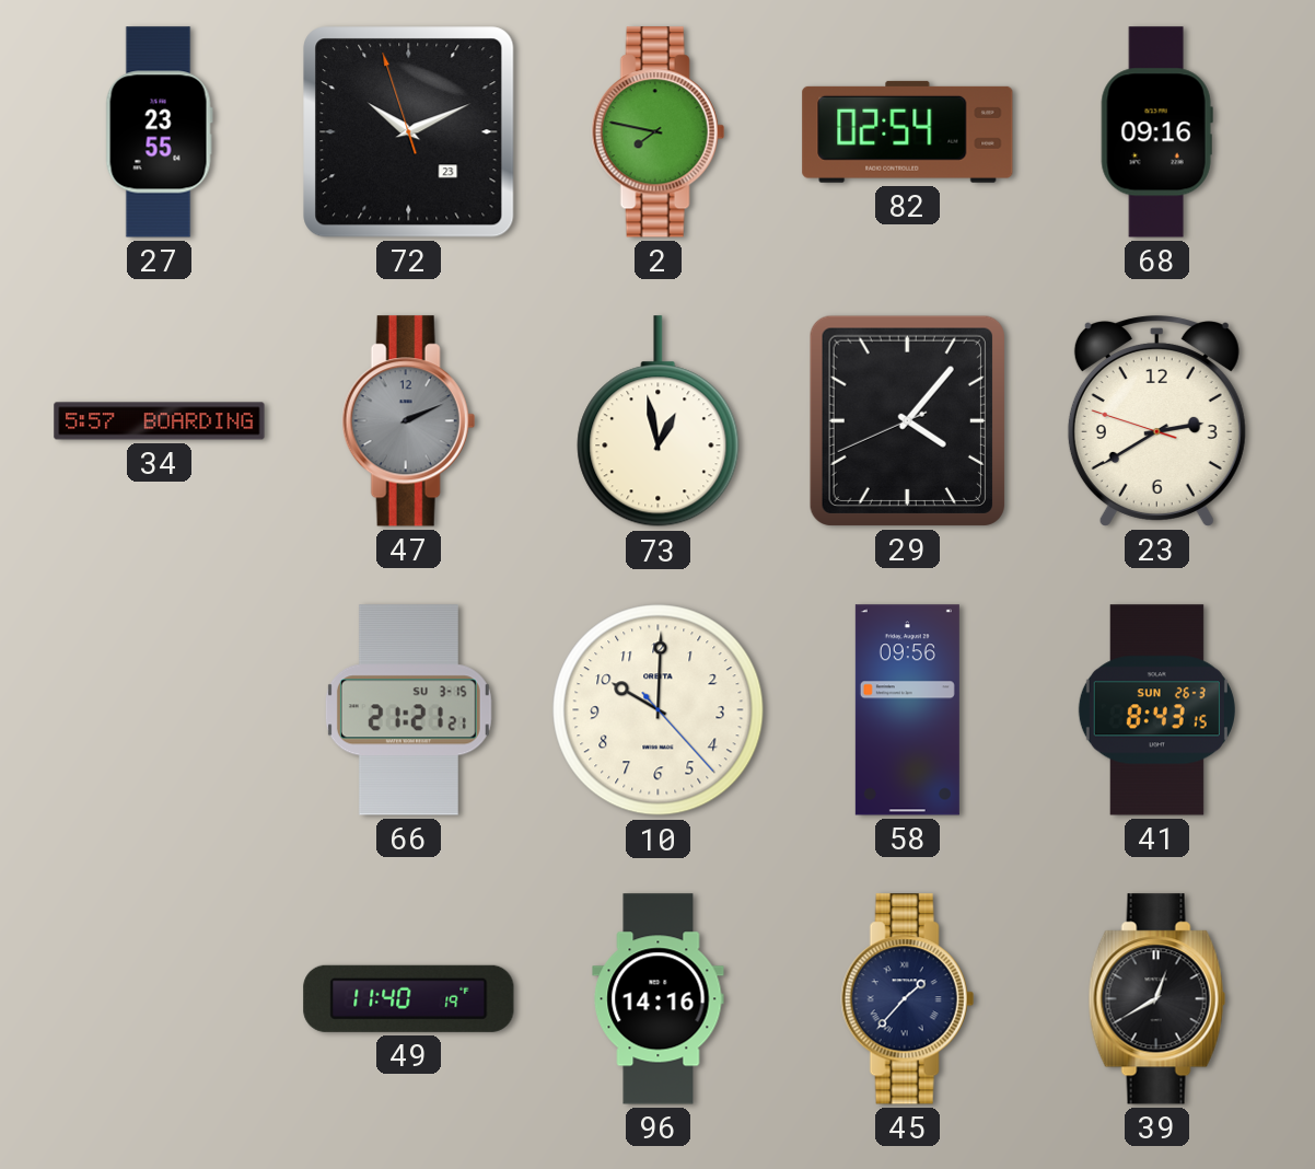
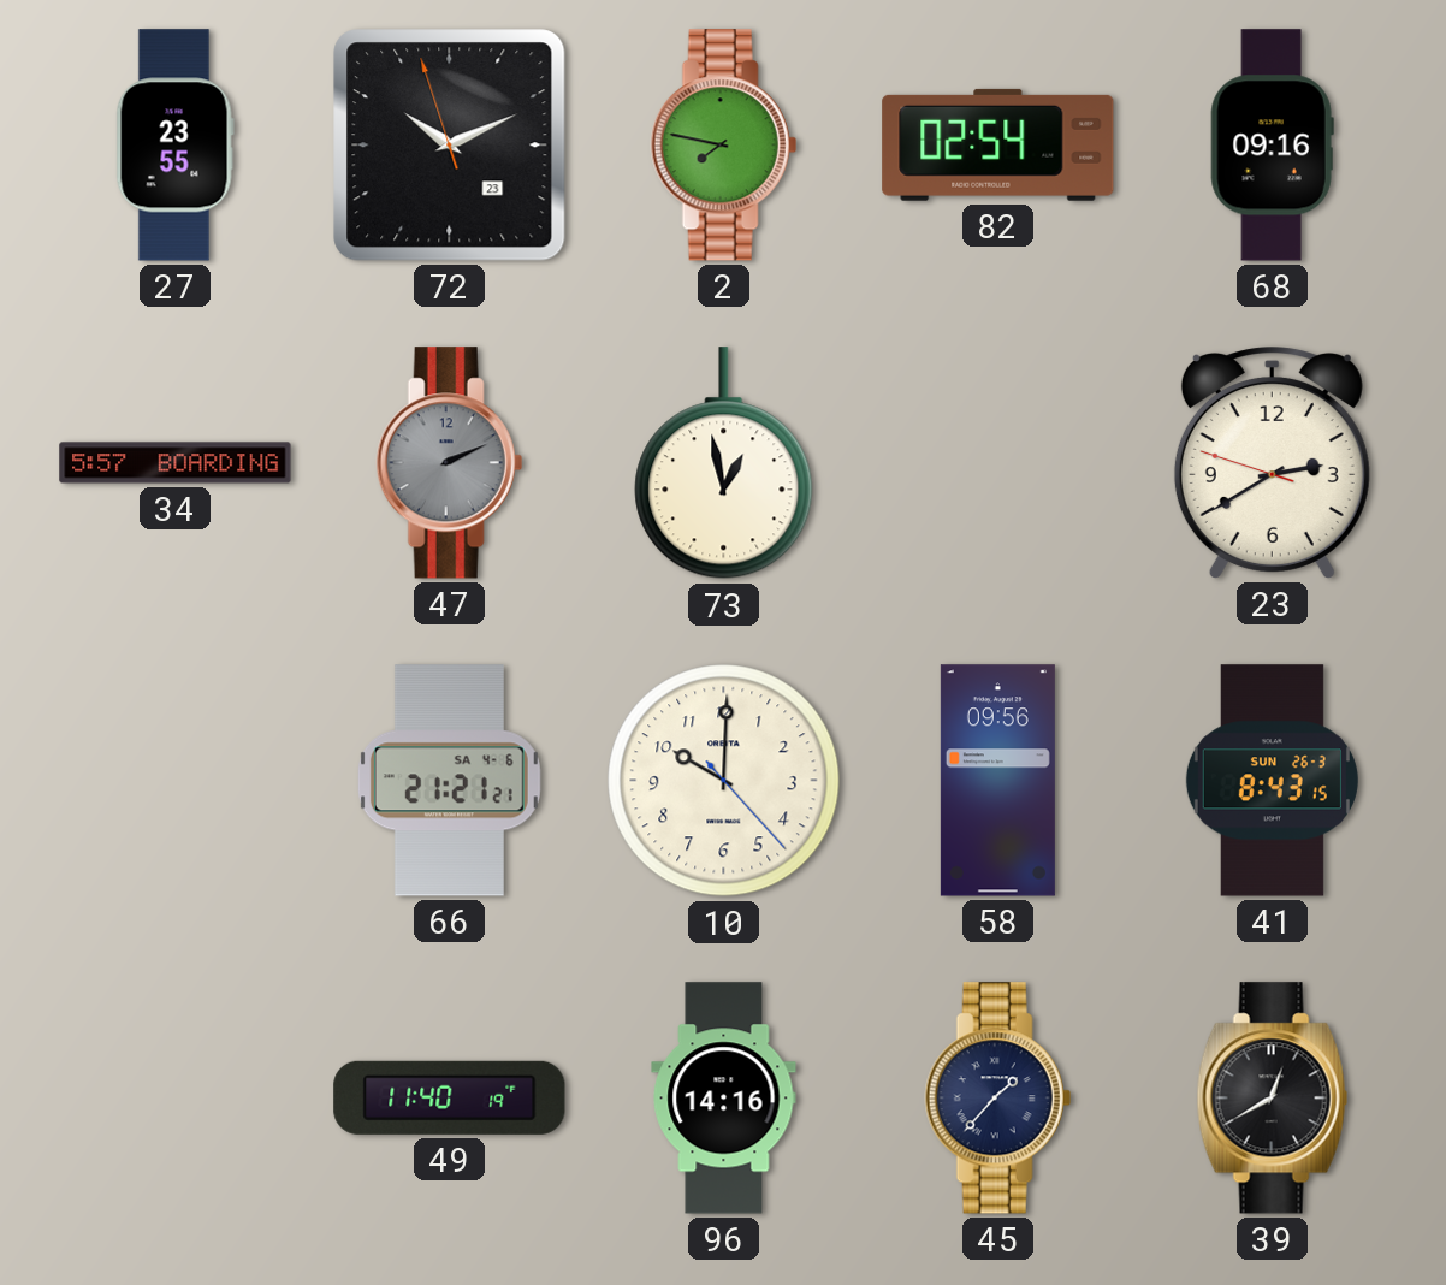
29: 4:06 -> none (907, 420)
66 date: SU 3-15 -> SA 4-6 (449, 781)
